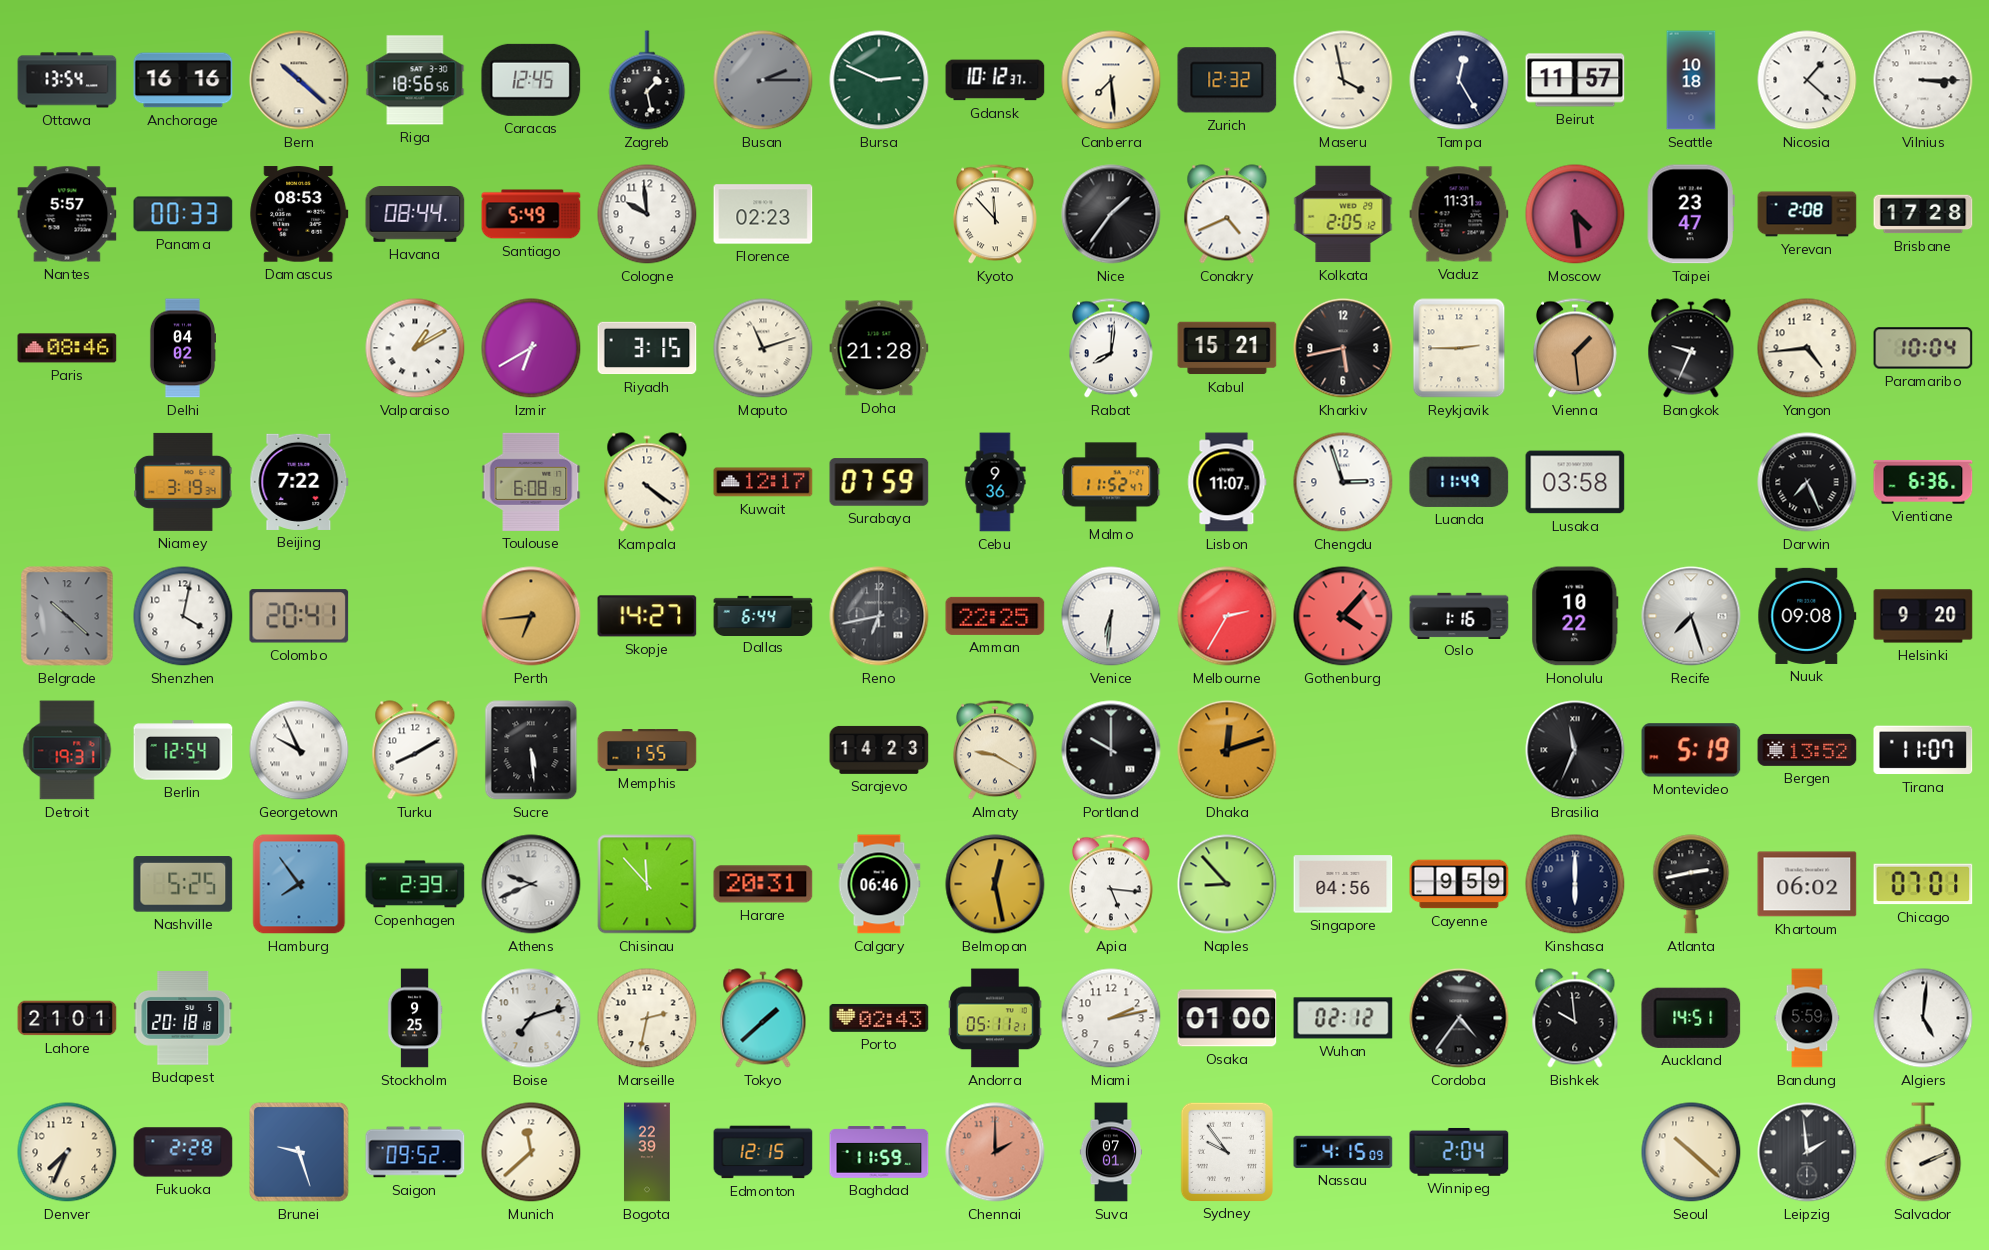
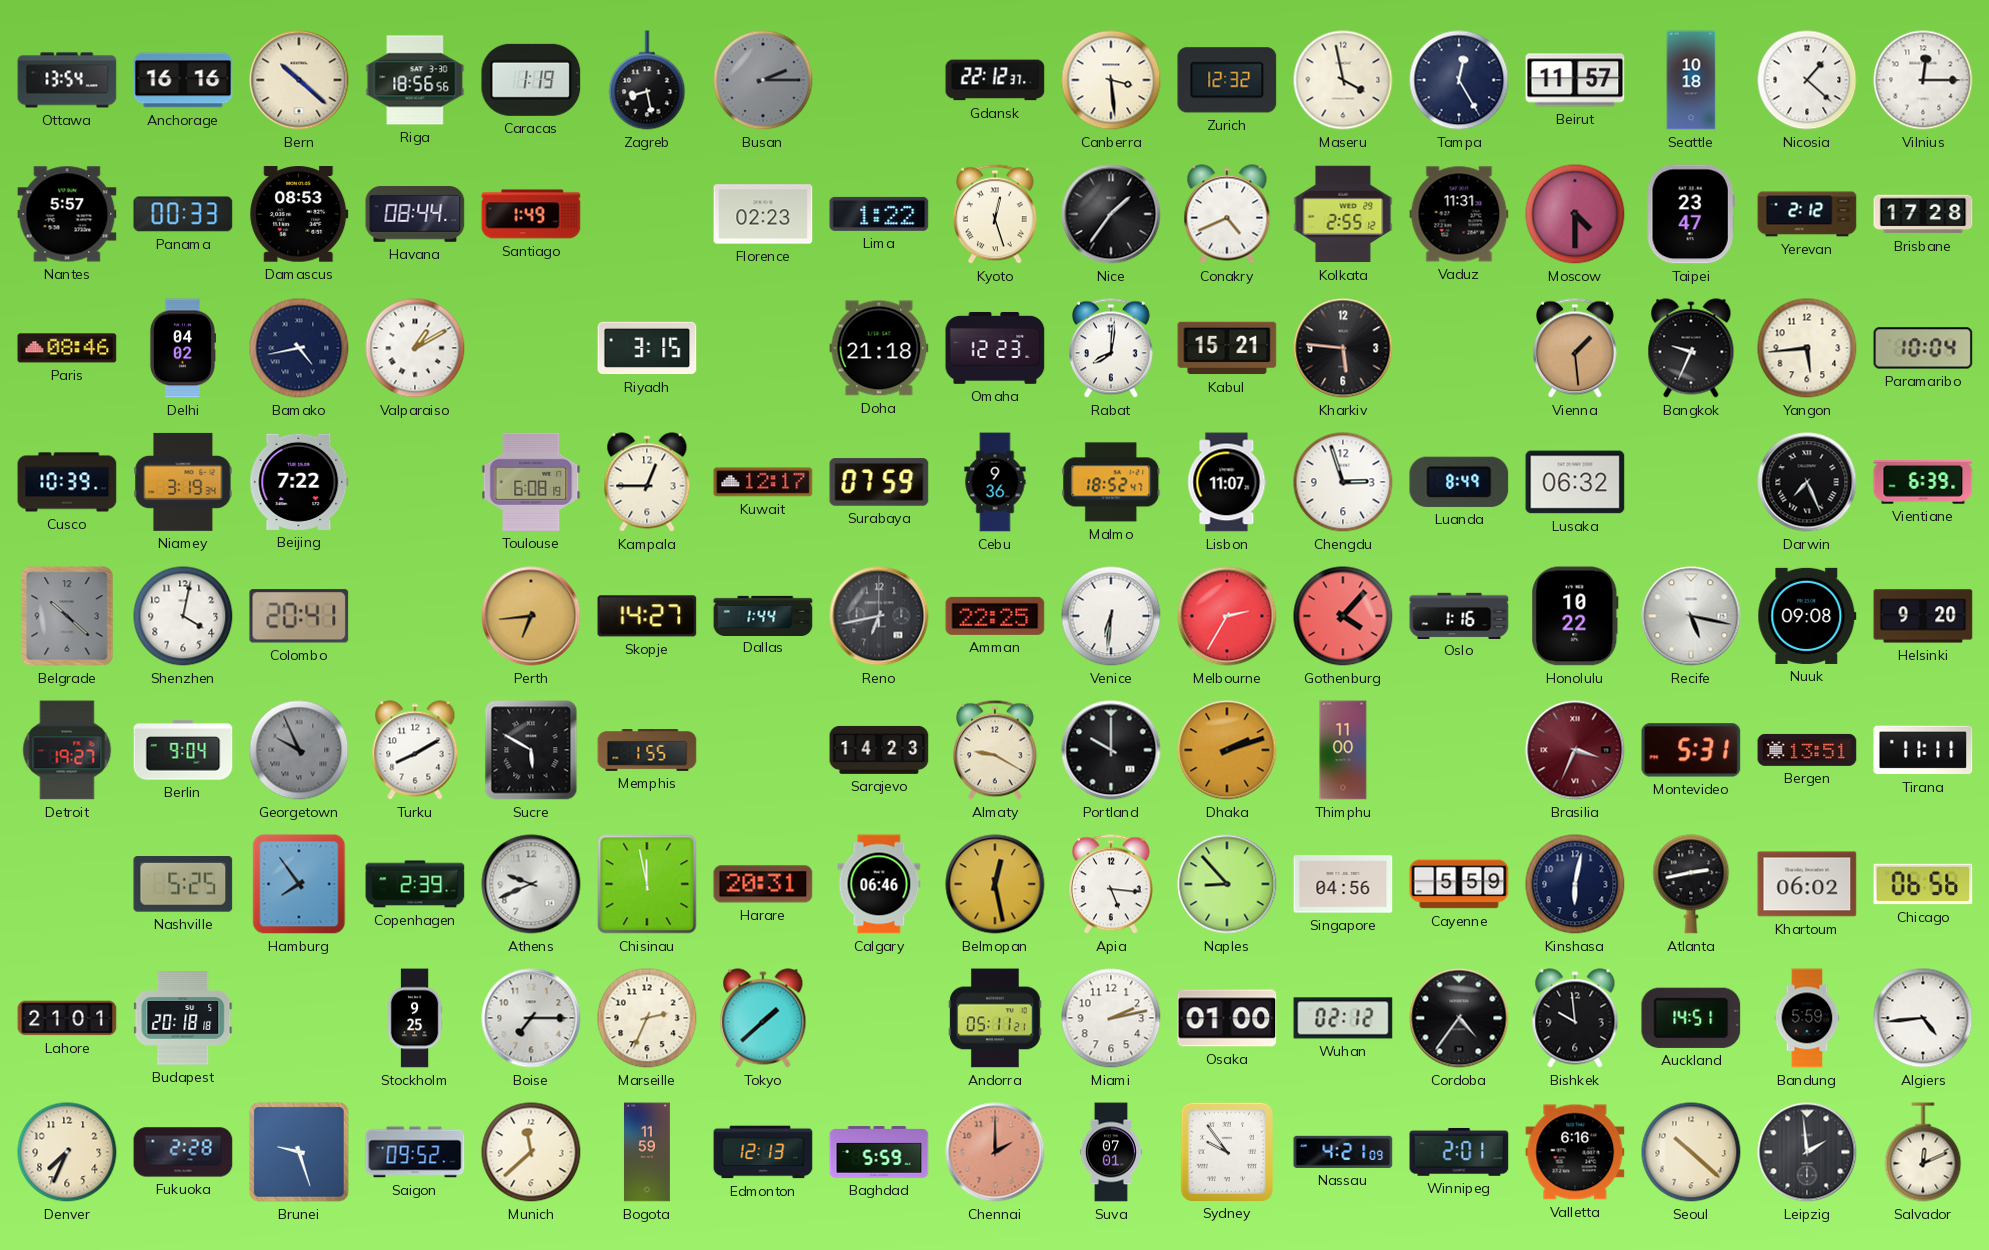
Caracas: 12:45 -> 1:19 (531, 80)
Zagreb: 1:28 -> 8:28 (647, 80)
Bursa: 2:49 -> none (879, 80)
Gdansk: 10:12 -> 22:12 (995, 80)
Canberra: 7:29 -> 3:29 (1111, 80)
Vilnius: 3:15 -> 12:15 (1923, 80)
Santiago: 5:49 -> 1:49 (531, 214)
Cologne: 9:59 -> none (647, 214)
Lima: none -> 1:22 (879, 214)
Kyoto: 11:53 -> 12:27 (996, 214)
Kolkata: 2:05 -> 2:55 (1343, 214)
Moscow: 4:29 -> 4:30 (1575, 214)
Yerevan: 2:08 -> 2:12 (1807, 214)
Bamako: none -> 4:43 (299, 348)
Izmir: 6:40 -> none (531, 348)
Maputo: 11:12 -> none (763, 348)
Doha: 21:28 -> 21:18 (879, 348)
Omaha: none -> 12:23 (995, 348)
Kharkiv: 5:43 -> 5:46 (1343, 348)
Reykjavik: 2:45 -> none (1459, 348)
Yangon: 4:44 -> 5:44 (1807, 348)
Cusco: none -> 10:39 (67, 482)
Kampala: 4:21 -> 12:45 (647, 482)
Malmo: 11:52 -> 18:52 (1111, 482)
Luanda: 11:49 -> 8:49 (1459, 482)
Lusaka: 03:58 -> 06:32 (1575, 482)
Vientiane: 6:36 -> 6:39 (1923, 482)
Dallas: 6:44 -> 1:44 (763, 615)
Recife: 7:27 -> 5:17 (1691, 616)
Detroit: 19:31 -> 19:27 (67, 750)
Berlin: 12:54 -> 9:04 (183, 750)
Georgetown dial: white -> grey (299, 750)
Sucre: 5:29 -> 5:50 (531, 750)
Dhaka: 12:12 -> 2:12 (1227, 750)
Thimphu: none -> 11:00 (1343, 750)
Brasilia: 11:34 -> 3:34 (1575, 750)
Brasilia dial: black -> burgundy (1575, 750)
Montevideo: 5:19 -> 5:31 (1691, 750)
Bergen: 13:52 -> 13:51 (1807, 750)
Tirana: 11:07 -> 11:11 (1923, 750)
Chisinau: 11:53 -> 11:58 (647, 884)
Cayenne: 9:59 -> 5:59 (1459, 884)
Kinshasa: 6:00 -> 6:02 (1575, 884)
Chicago: 07:01 -> 06:56 (1923, 884)
Boise: 7:12 -> 7:15 (531, 1018)
Marseille: 2:32 -> 2:34 (647, 1018)
Porto: 02:43 -> none (879, 1018)
Algiers: 5:01 -> 4:44 (1923, 1018)
Bogota: 22:39 -> 11:59 (647, 1152)
Edmonton: 12:15 -> 12:13 (763, 1152)
Baghdad: 11:59 -> 5:59 (879, 1152)
Nassau: 4:15 -> 4:21 (1343, 1152)
Winnipeg: 2:04 -> 2:01 (1459, 1152)
Valletta: none -> 6:16 (1575, 1152)
Salvador: 2:11 -> 12:11 (1923, 1152)
